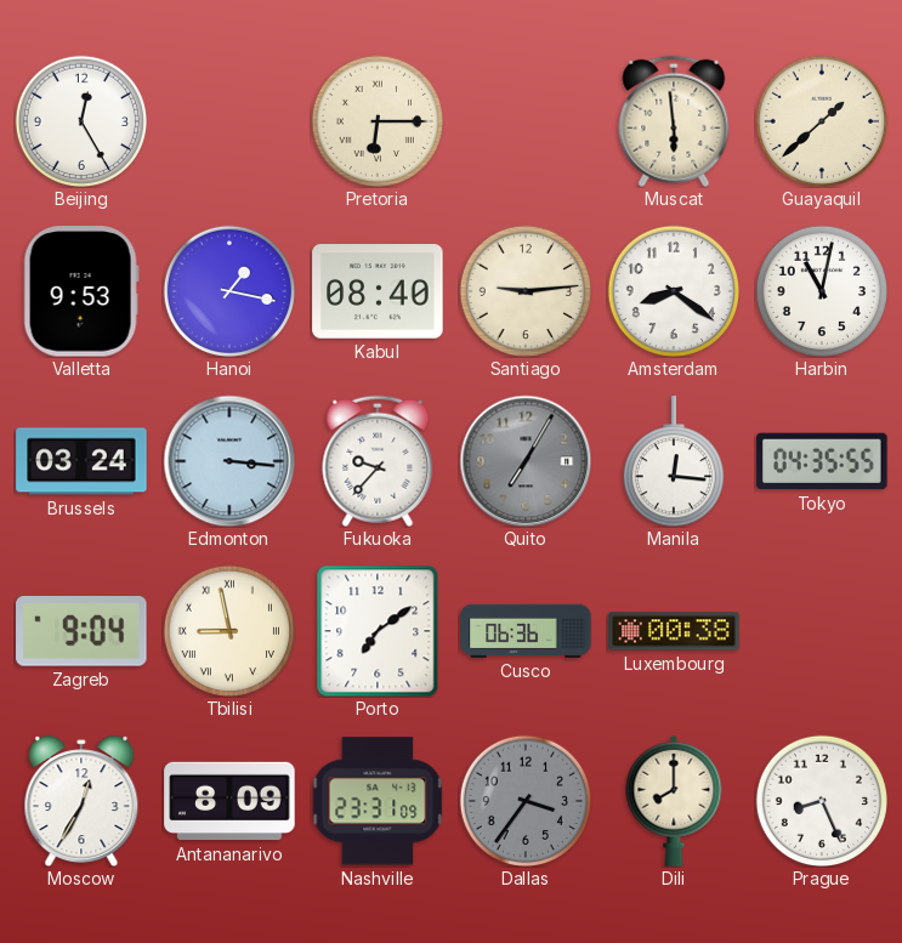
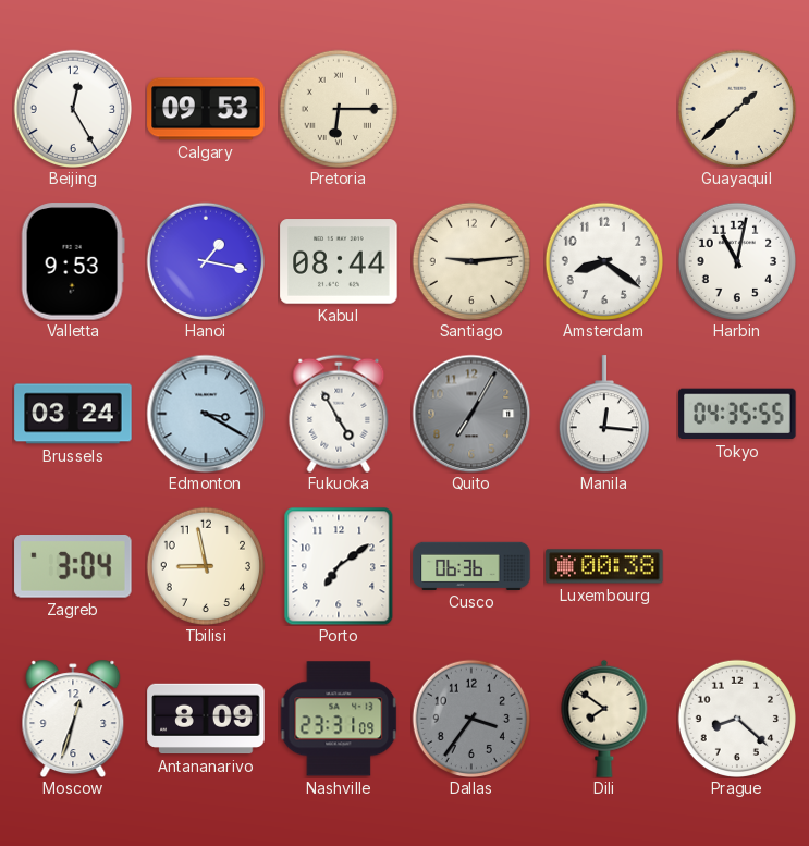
Calgary: none -> 09:53 (206, 109)
Muscat: 5:59 -> none (674, 121)
Kabul: 08:40 -> 08:44 (339, 261)
Edmonton: 3:16 -> 3:20 (206, 414)
Fukuoka: 9:37 -> 4:55 (339, 414)
Zagreb: 9:04 -> 3:04 (73, 567)
Tbilisi numerals: Roman -> Arabic (205, 565)
Moscow: 12:35 -> 12:33 (73, 719)
Dili: 8:00 -> 7:51 (604, 719)
Prague: 8:26 -> 8:22 (736, 718)
